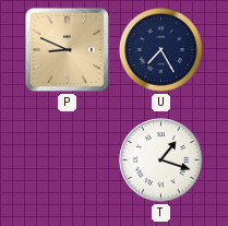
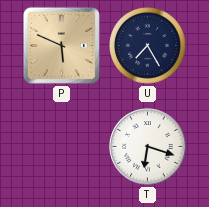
P: 8:49 -> 5:49 (61, 45)
T: 1:18 -> 6:18 (148, 147)
